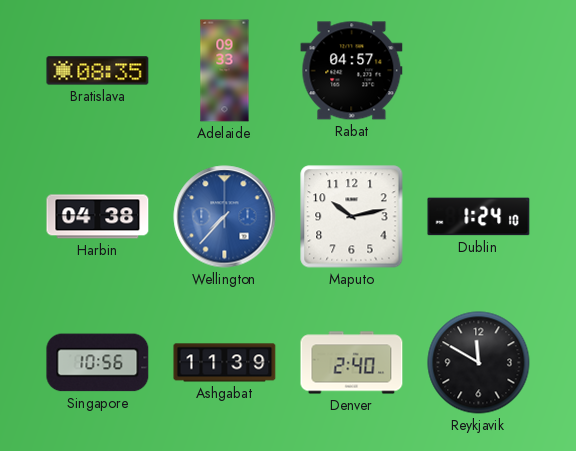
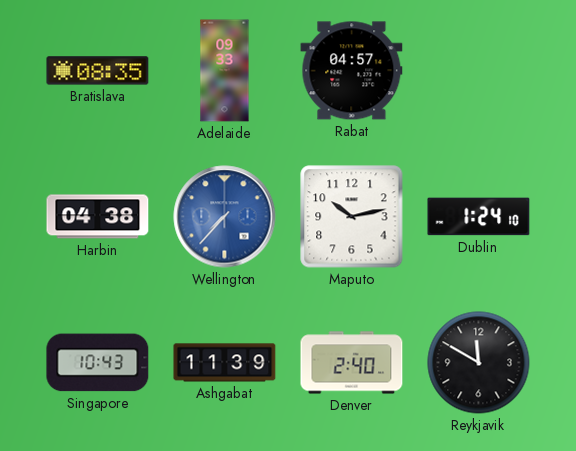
Singapore: 10:56 -> 10:43 (98, 363)
